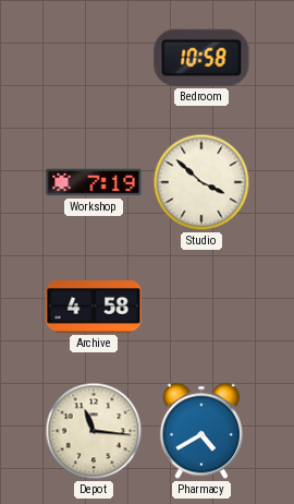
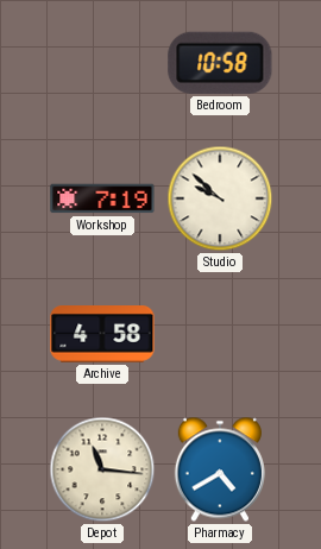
Studio: 3:52 -> 9:52 (220, 198)
